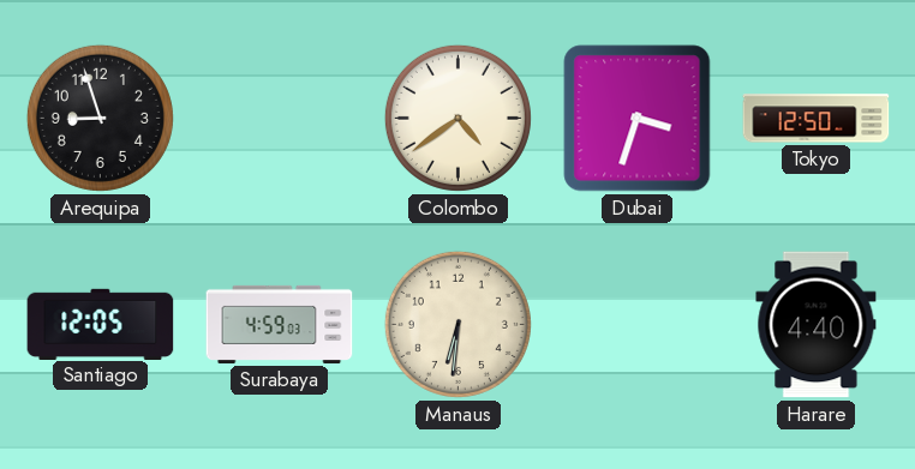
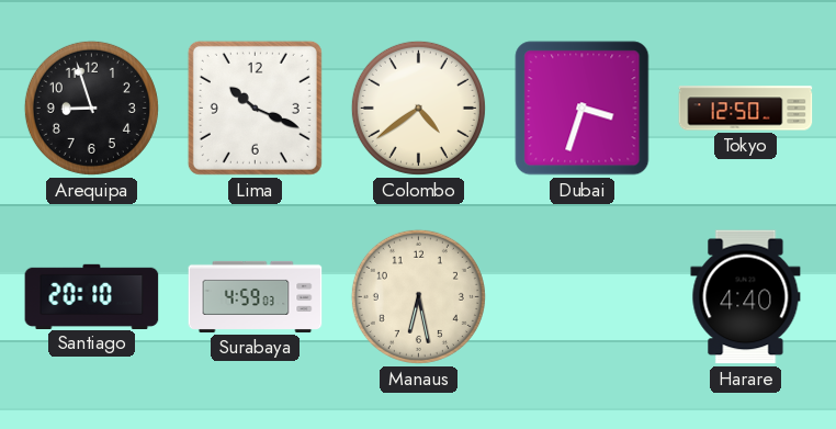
Lima: none -> 10:19 (255, 108)
Santiago: 12:05 -> 20:10 (92, 296)
Manaus: 6:31 -> 6:28 (418, 296)
